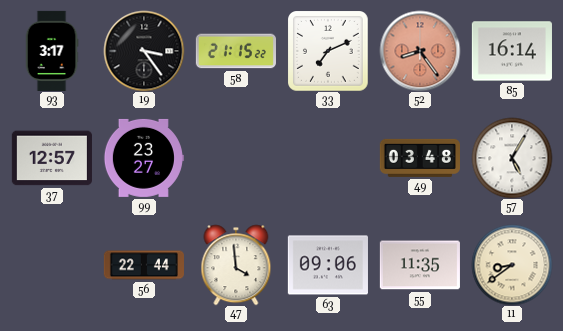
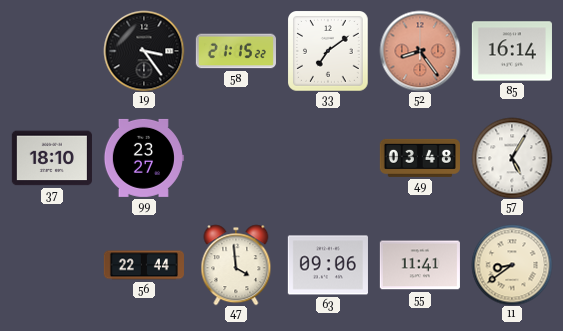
93: 3:17 -> none (52, 51)
33: 7:11 -> 7:09 (328, 51)
37: 12:57 -> 18:10 (52, 158)
55: 11:35 -> 11:41 (420, 265)
